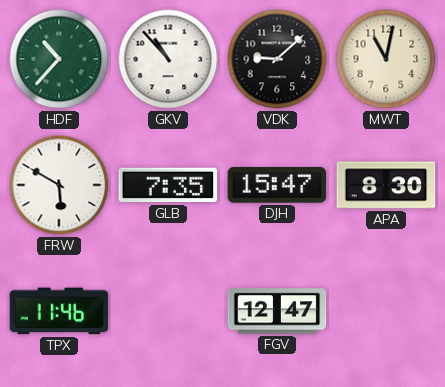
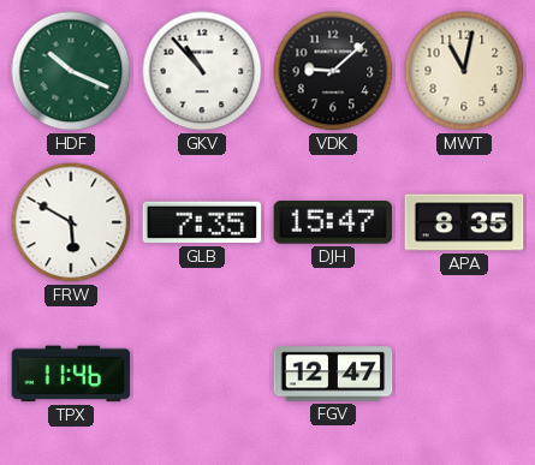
HDF: 10:37 -> 10:19 (71, 71)
APA: 8:30 -> 8:35 (464, 222)
